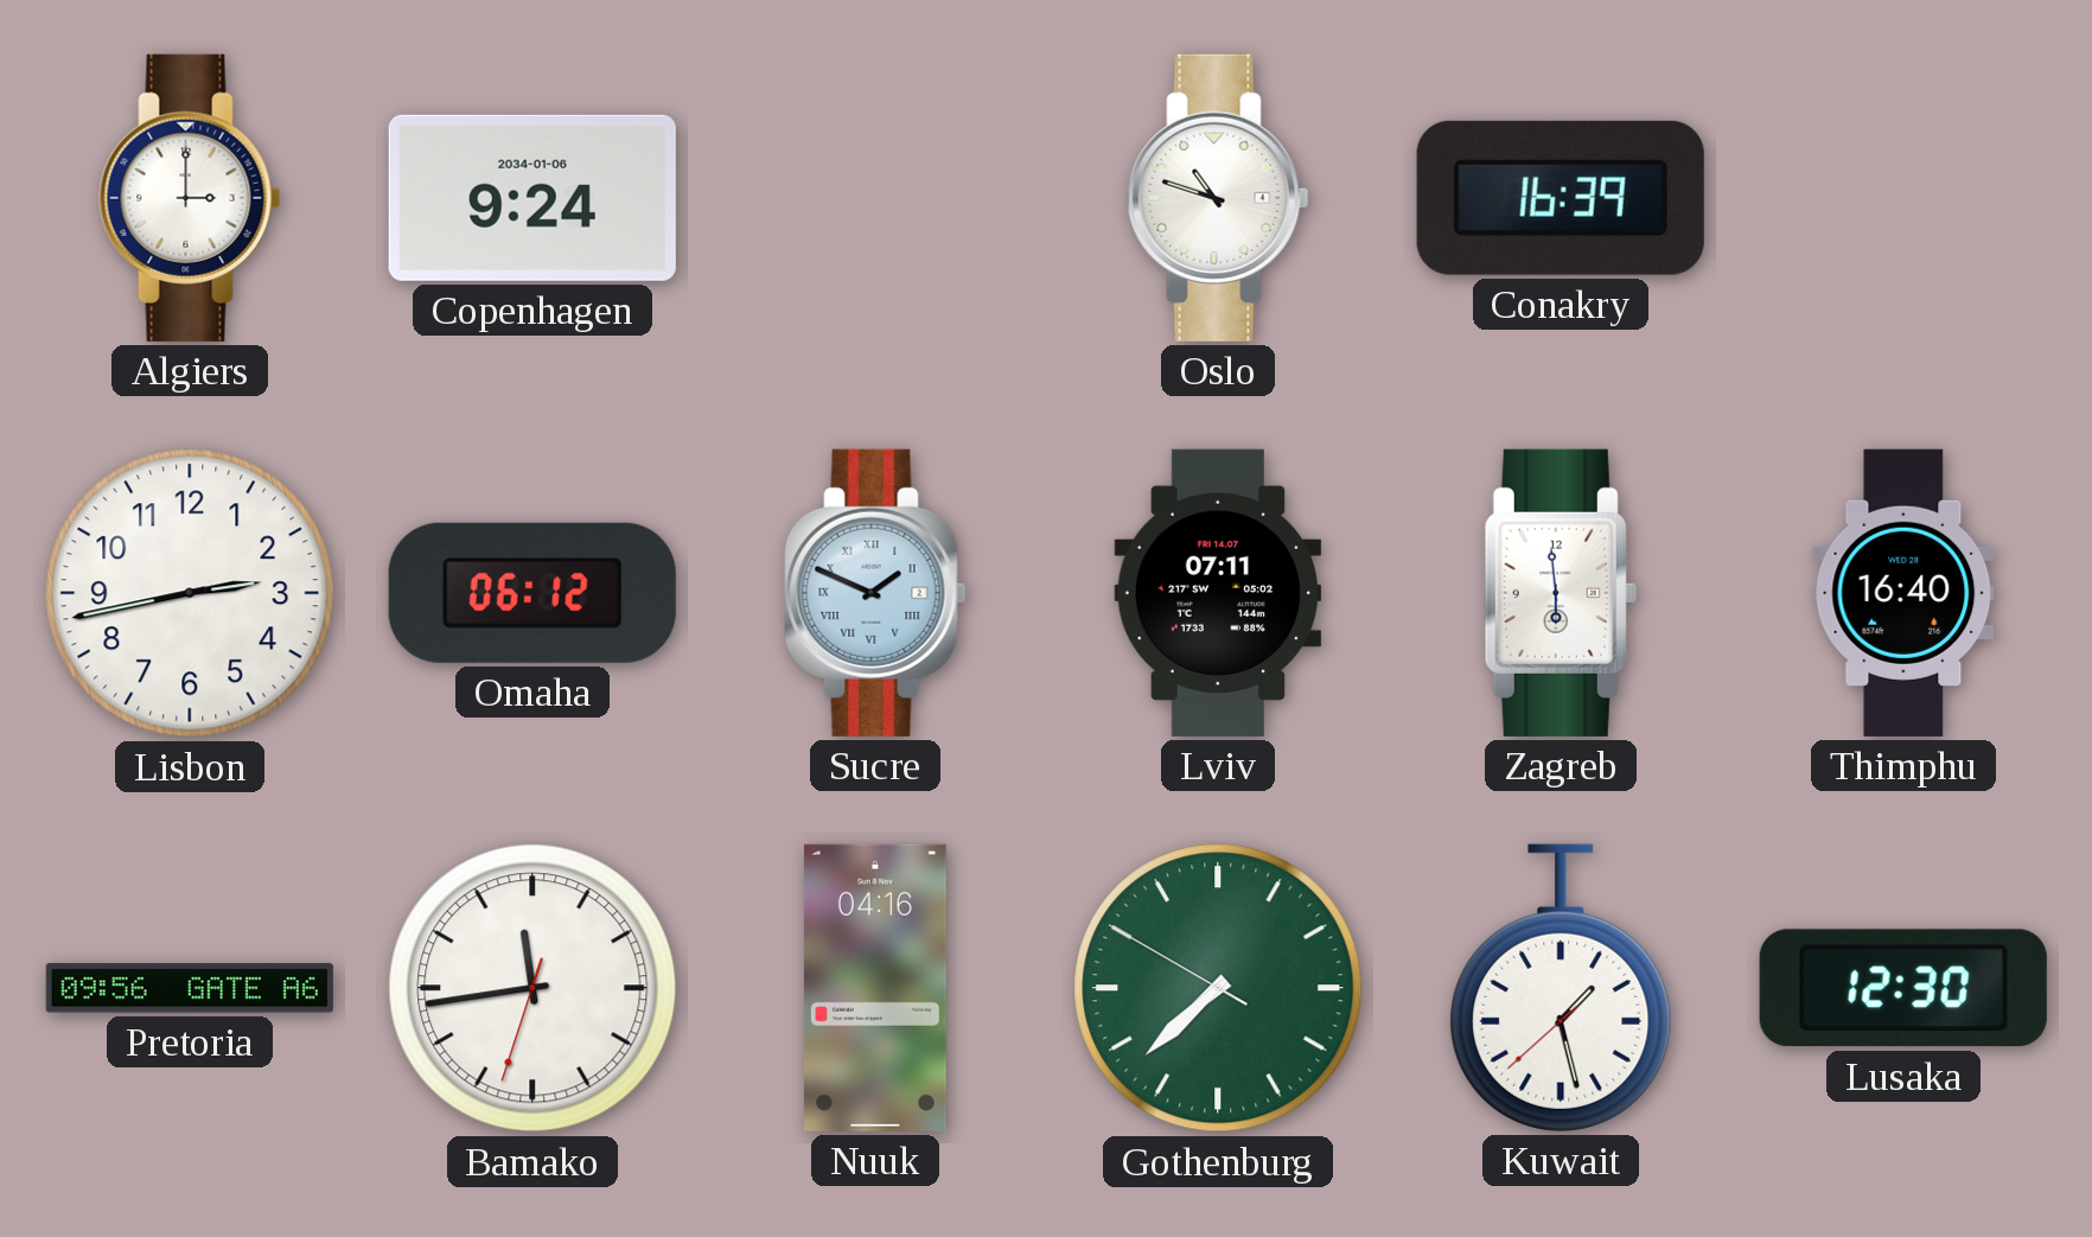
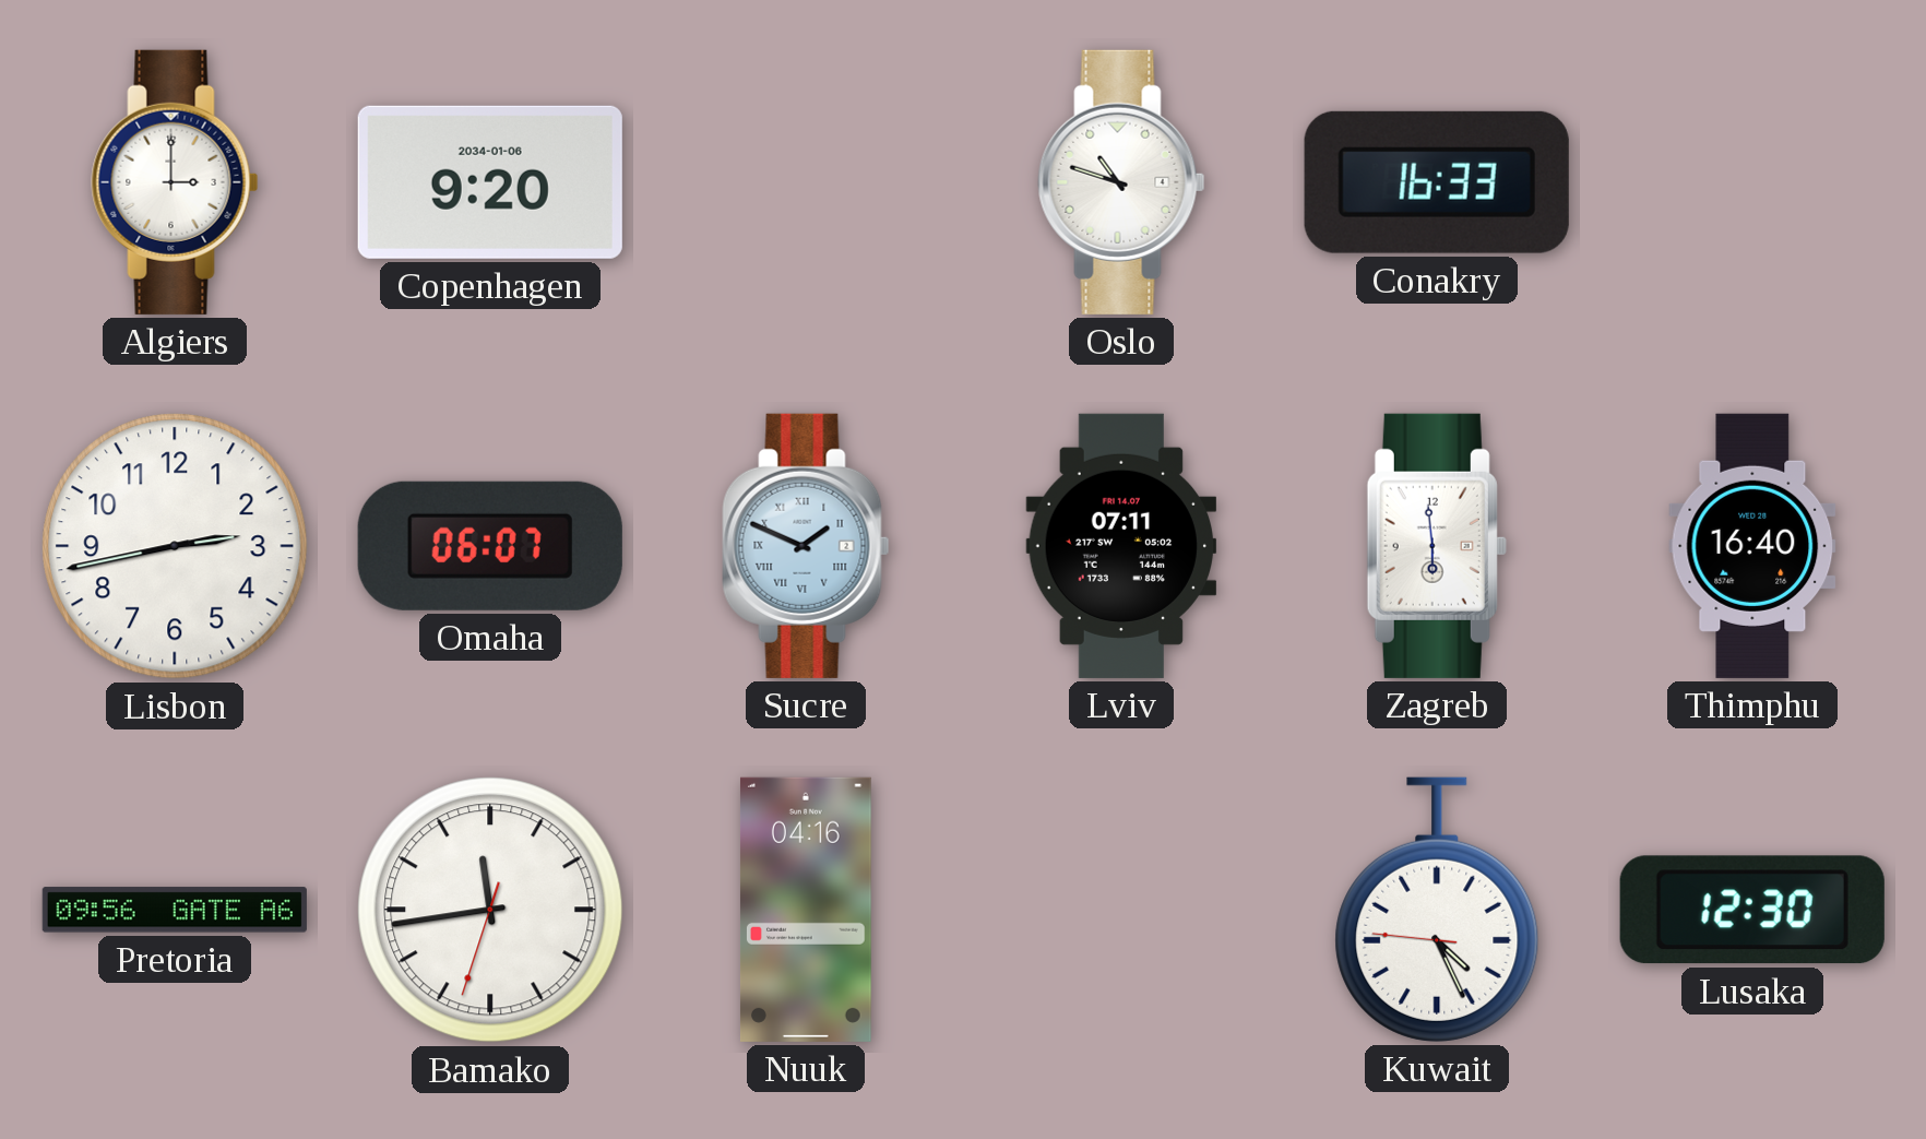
Copenhagen: 9:24 -> 9:20 (490, 182)
Conakry: 16:39 -> 16:33 (1437, 182)
Omaha: 06:12 -> 06:07 (490, 546)
Gothenburg: 7:37 -> none (1218, 988)
Kuwait: 1:27 -> 4:25 (1437, 910)
